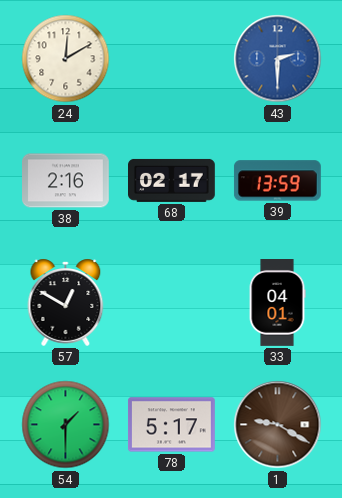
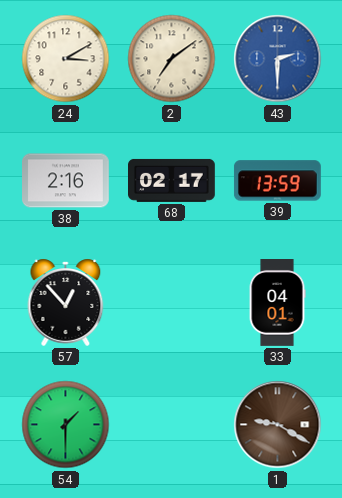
24: 12:10 -> 3:10 (66, 59)
2: none -> 7:09 (172, 59)
57: 12:50 -> 12:53 (66, 302)
78: 5:17 -> none (171, 425)
